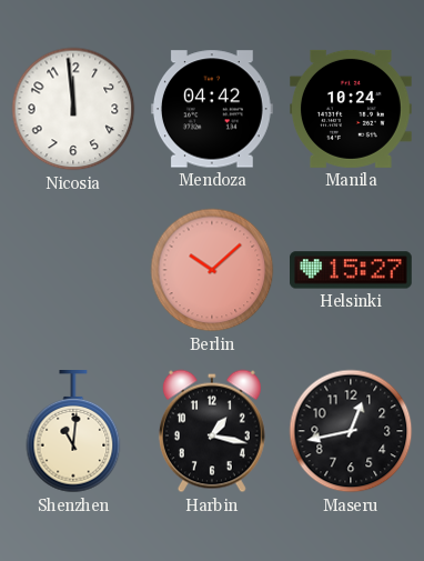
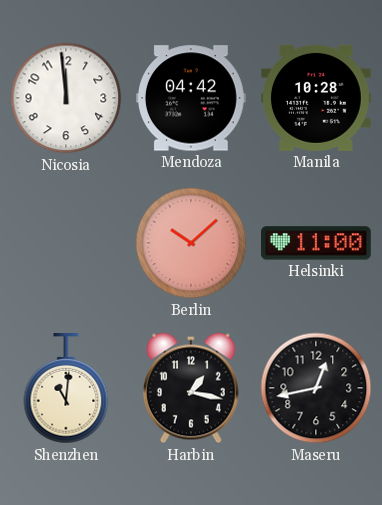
Manila: 10:24 -> 10:28 (317, 98)
Helsinki: 15:27 -> 11:00 (317, 243)
